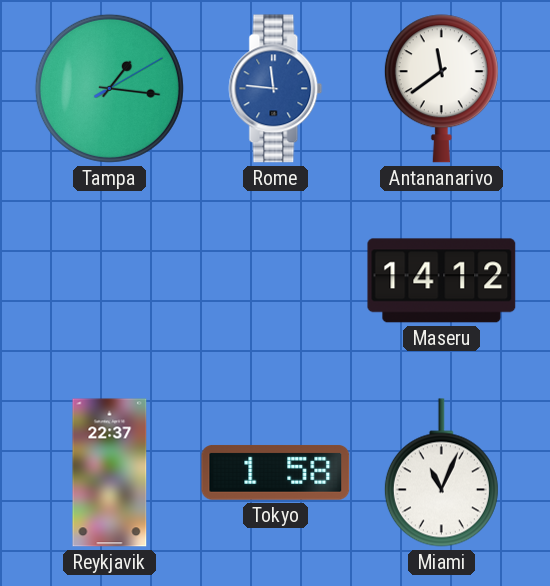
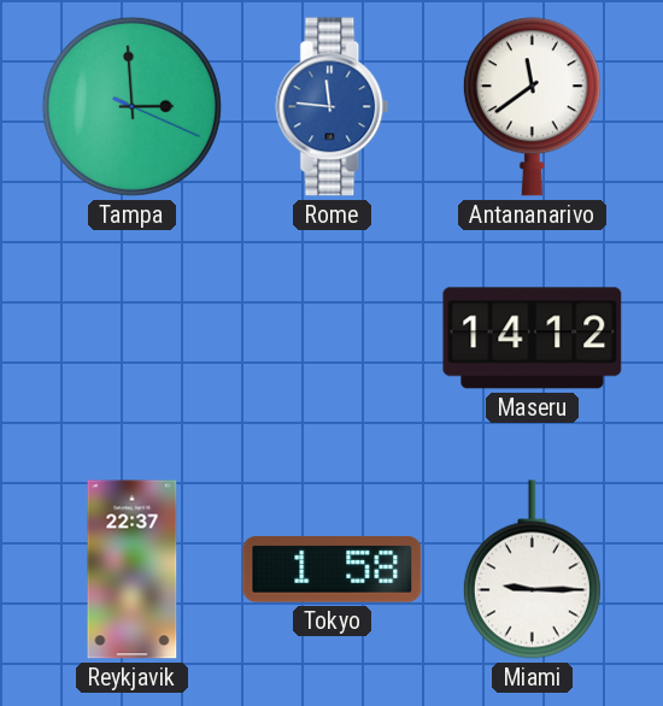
Tampa: 1:16 -> 2:59 (131, 106)
Miami: 11:04 -> 9:15 (532, 570)
